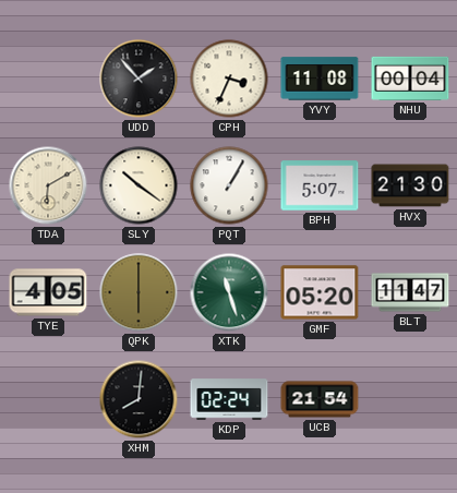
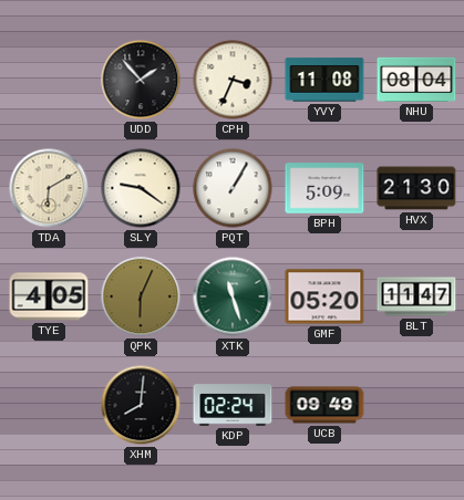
NHU: 00:04 -> 08:04 (416, 80)
SLY: 10:21 -> 9:21 (141, 188)
BPH: 5:07 -> 5:09 (324, 188)
QPK: 6:00 -> 6:04 (141, 296)
UCB: 21:54 -> 09:49 (324, 405)
